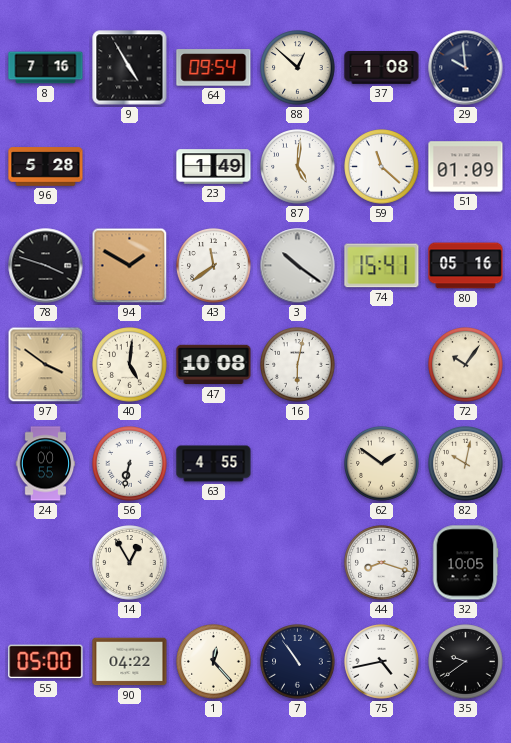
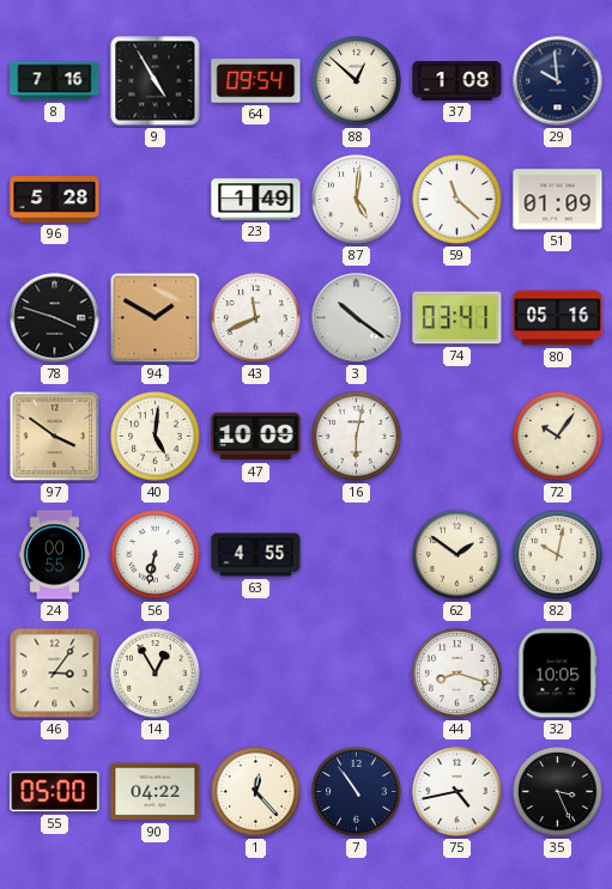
43: 11:39 -> 11:41 (256, 318)
74: 15:41 -> 03:41 (458, 318)
47: 10:08 -> 10:09 (256, 437)
46: none -> 3:06 (55, 674)
35: 9:39 -> 3:26 (558, 792)
